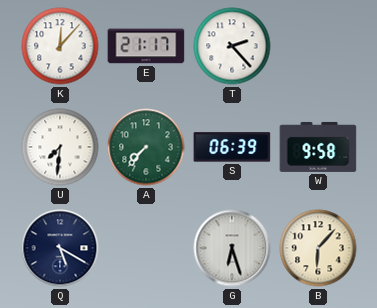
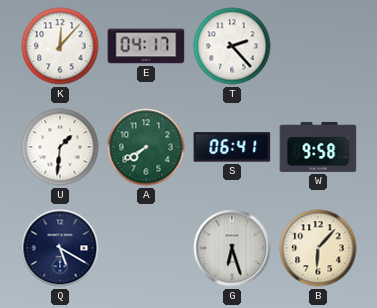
E: 21:17 -> 04:17 (146, 46)
U: 7:31 -> 1:31 (60, 147)
A: 7:37 -> 7:40 (146, 147)
S: 06:39 -> 06:41 (232, 147)
